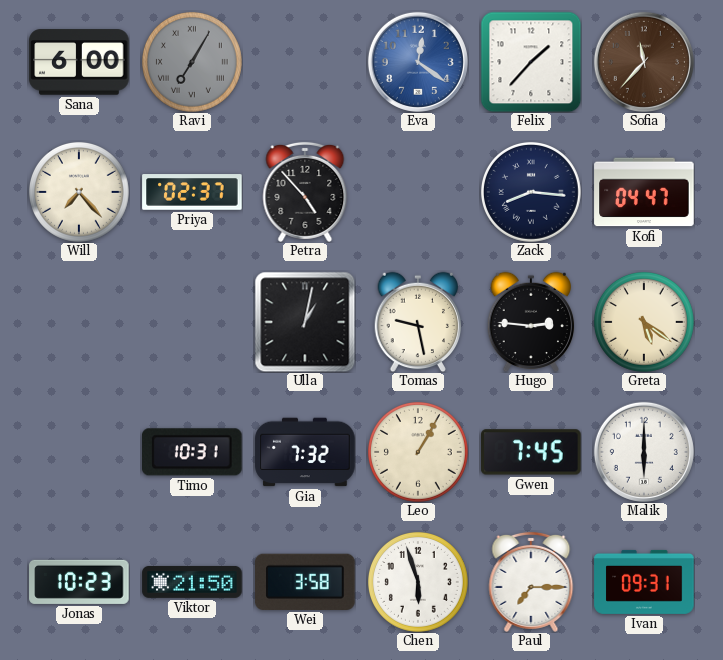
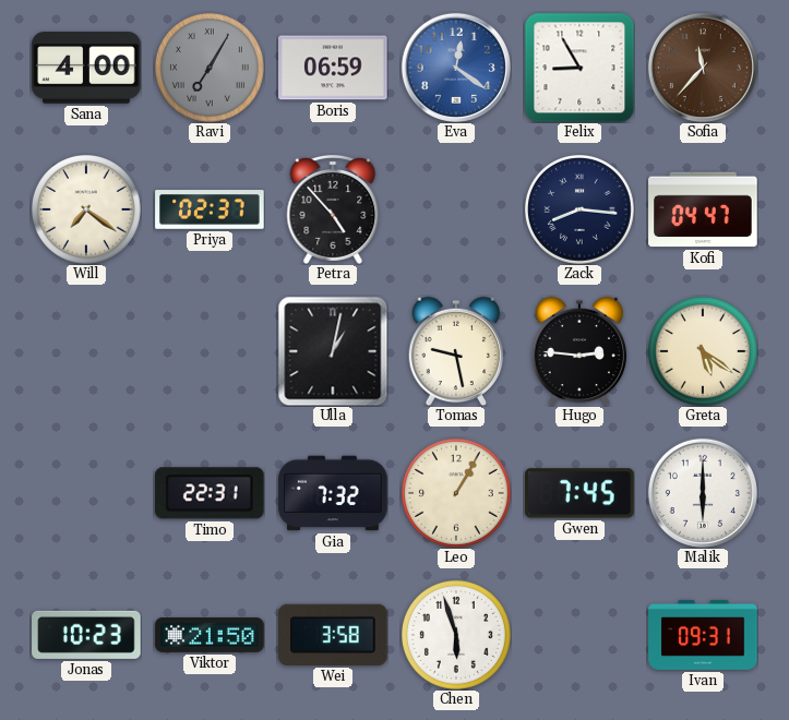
Sana: 6:00 -> 4:00 (86, 68)
Boris: none -> 06:59 (333, 68)
Felix: 1:37 -> 8:55 (579, 68)
Will: 7:23 -> 7:21 (86, 209)
Timo: 10:31 -> 22:31 (211, 493)
Paul: 7:15 -> none (531, 582)
